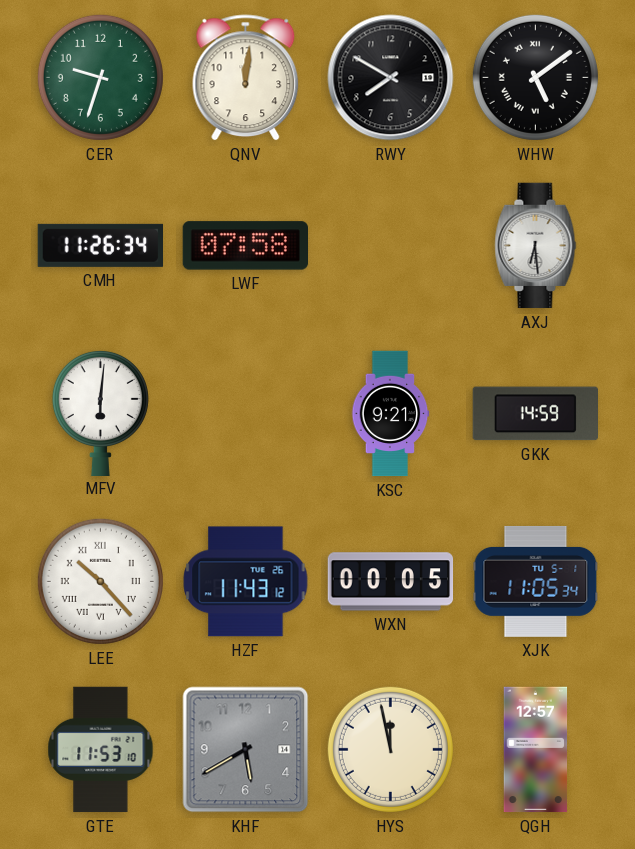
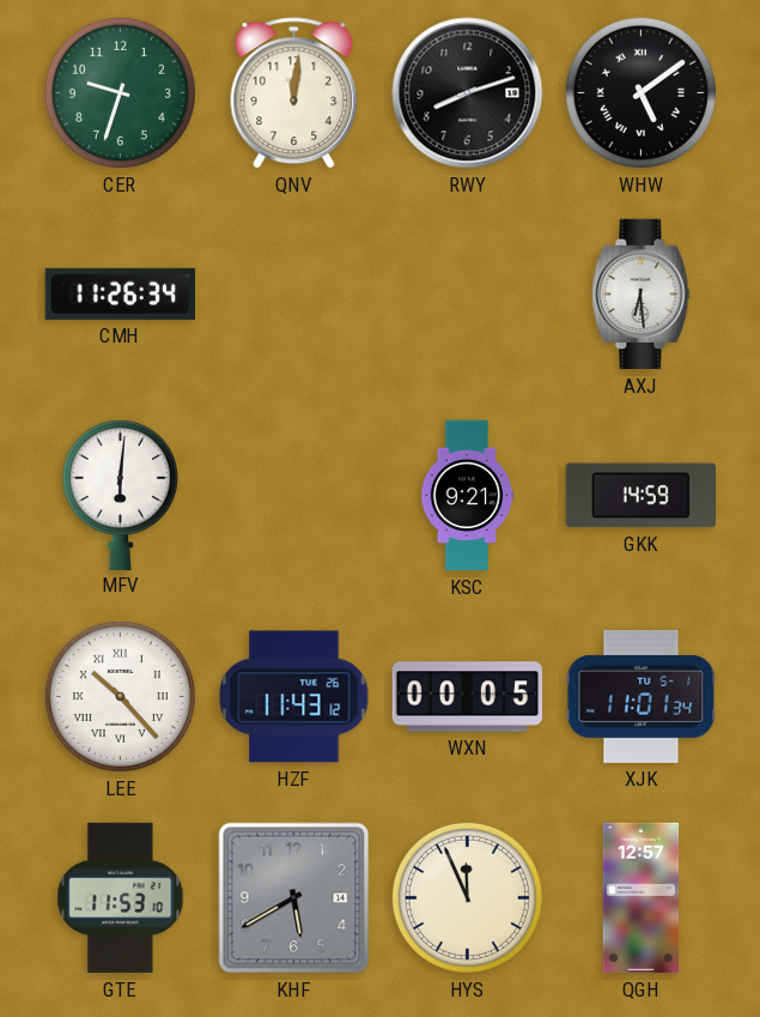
RWY: 7:50 -> 8:12 (468, 93)
LWF: 07:58 -> none (245, 246)
XJK: 11:05 -> 11:01 (642, 696)
HYS: 11:58 -> 11:56 (467, 897)
